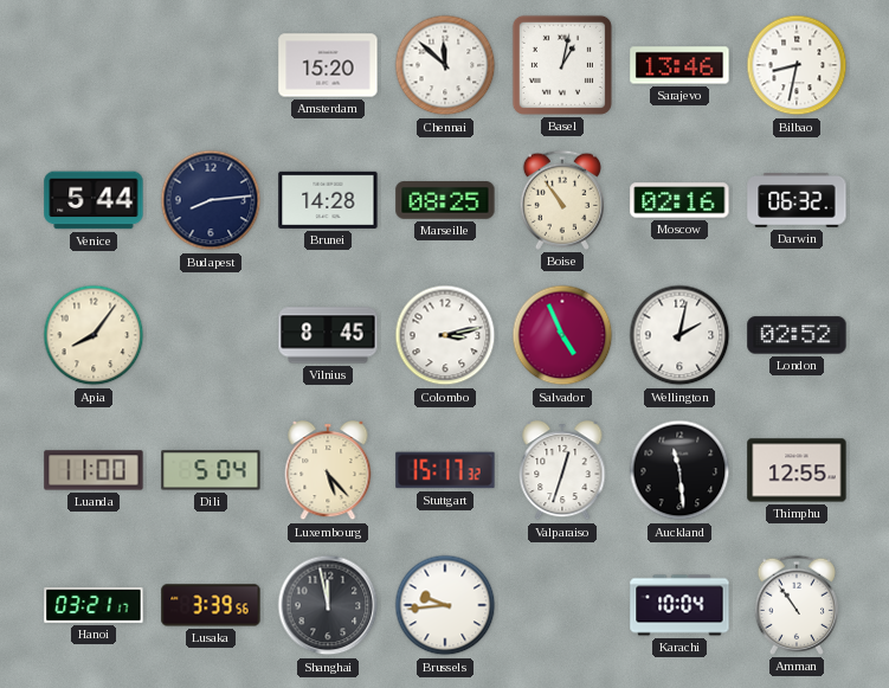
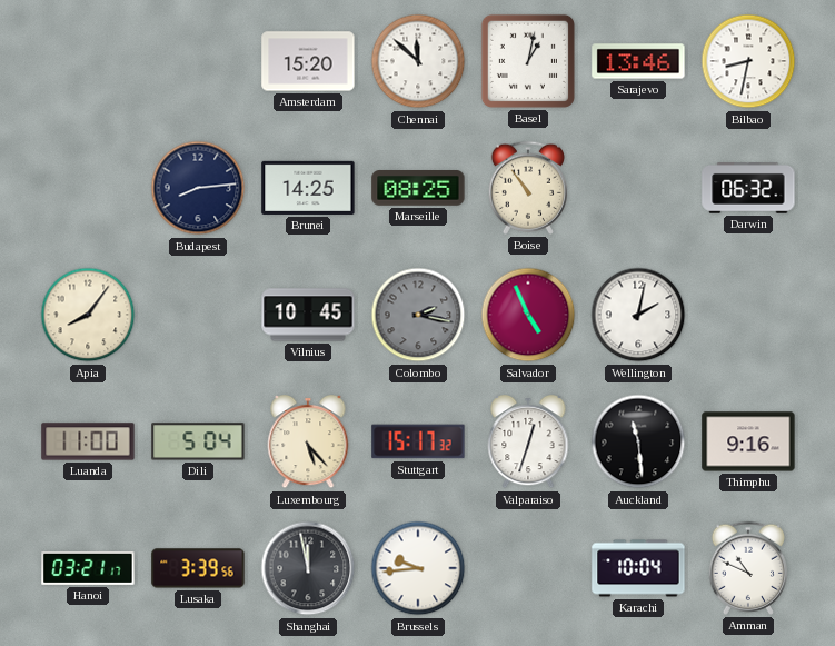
Venice: 5:44 -> none (94, 200)
Brunei: 14:28 -> 14:25 (308, 188)
Moscow: 02:16 -> none (679, 200)
Vilnius: 8:45 -> 10:45 (308, 315)
Colombo: 3:13 -> 2:17 (418, 315)
Colombo dial: white -> grey (418, 315)
London: 02:52 -> none (797, 335)
Thimphu: 12:55 -> 9:16 (748, 441)
Amman: 10:54 -> 10:49 (747, 568)
